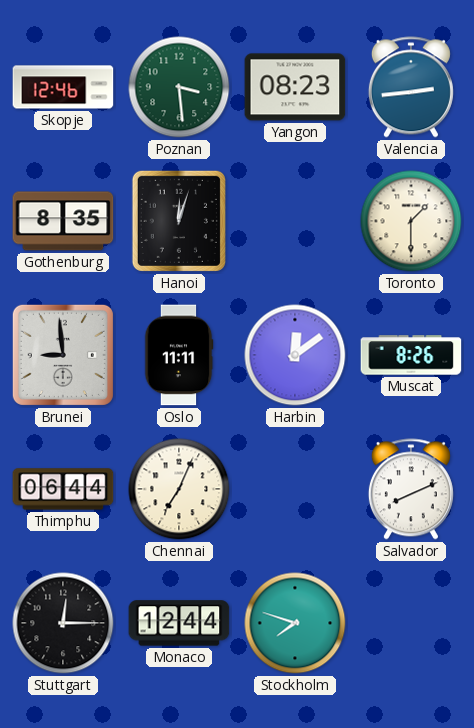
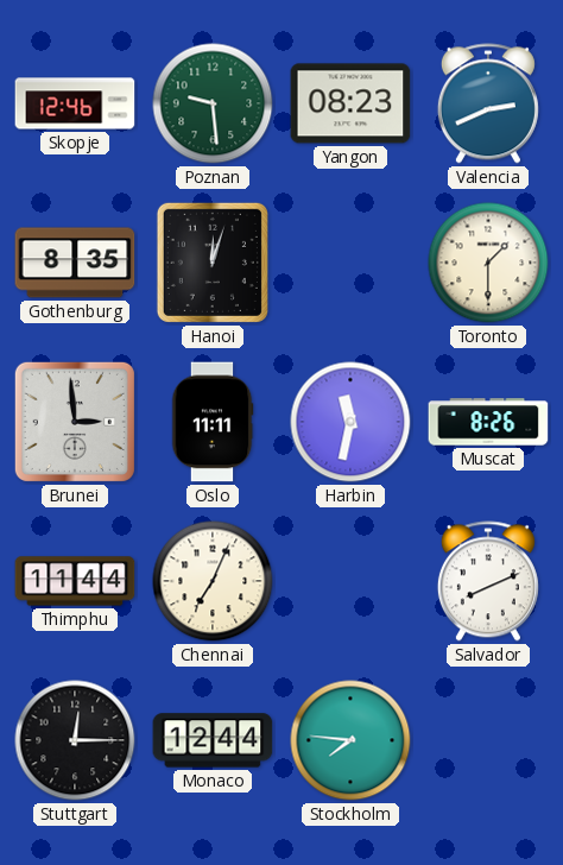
Poznan: 3:29 -> 9:29 (213, 103)
Valencia: 2:44 -> 2:41 (488, 103)
Brunei: 8:59 -> 2:59 (75, 422)
Harbin: 12:09 -> 11:32 (350, 422)
Thimphu: 06:44 -> 11:44 (75, 581)
Stockholm: 7:48 -> 7:46 (350, 740)
